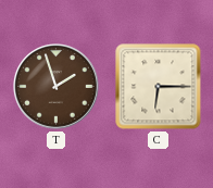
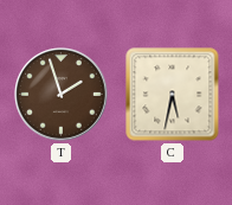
C: 6:15 -> 5:32 (173, 95)
